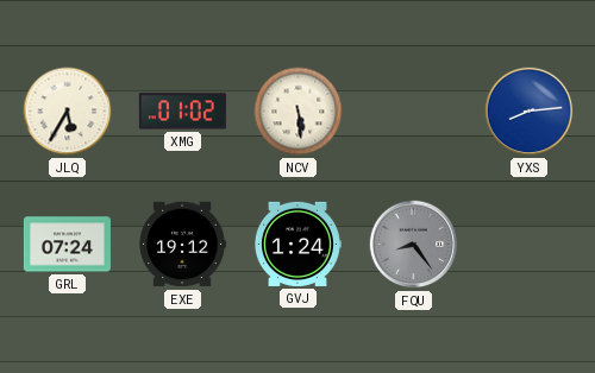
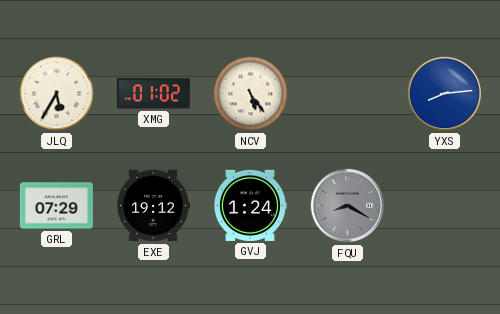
NCV: 5:29 -> 5:24 (251, 94)
GRL: 07:24 -> 07:29 (56, 206)
FQU: 8:24 -> 8:20 (348, 206)
